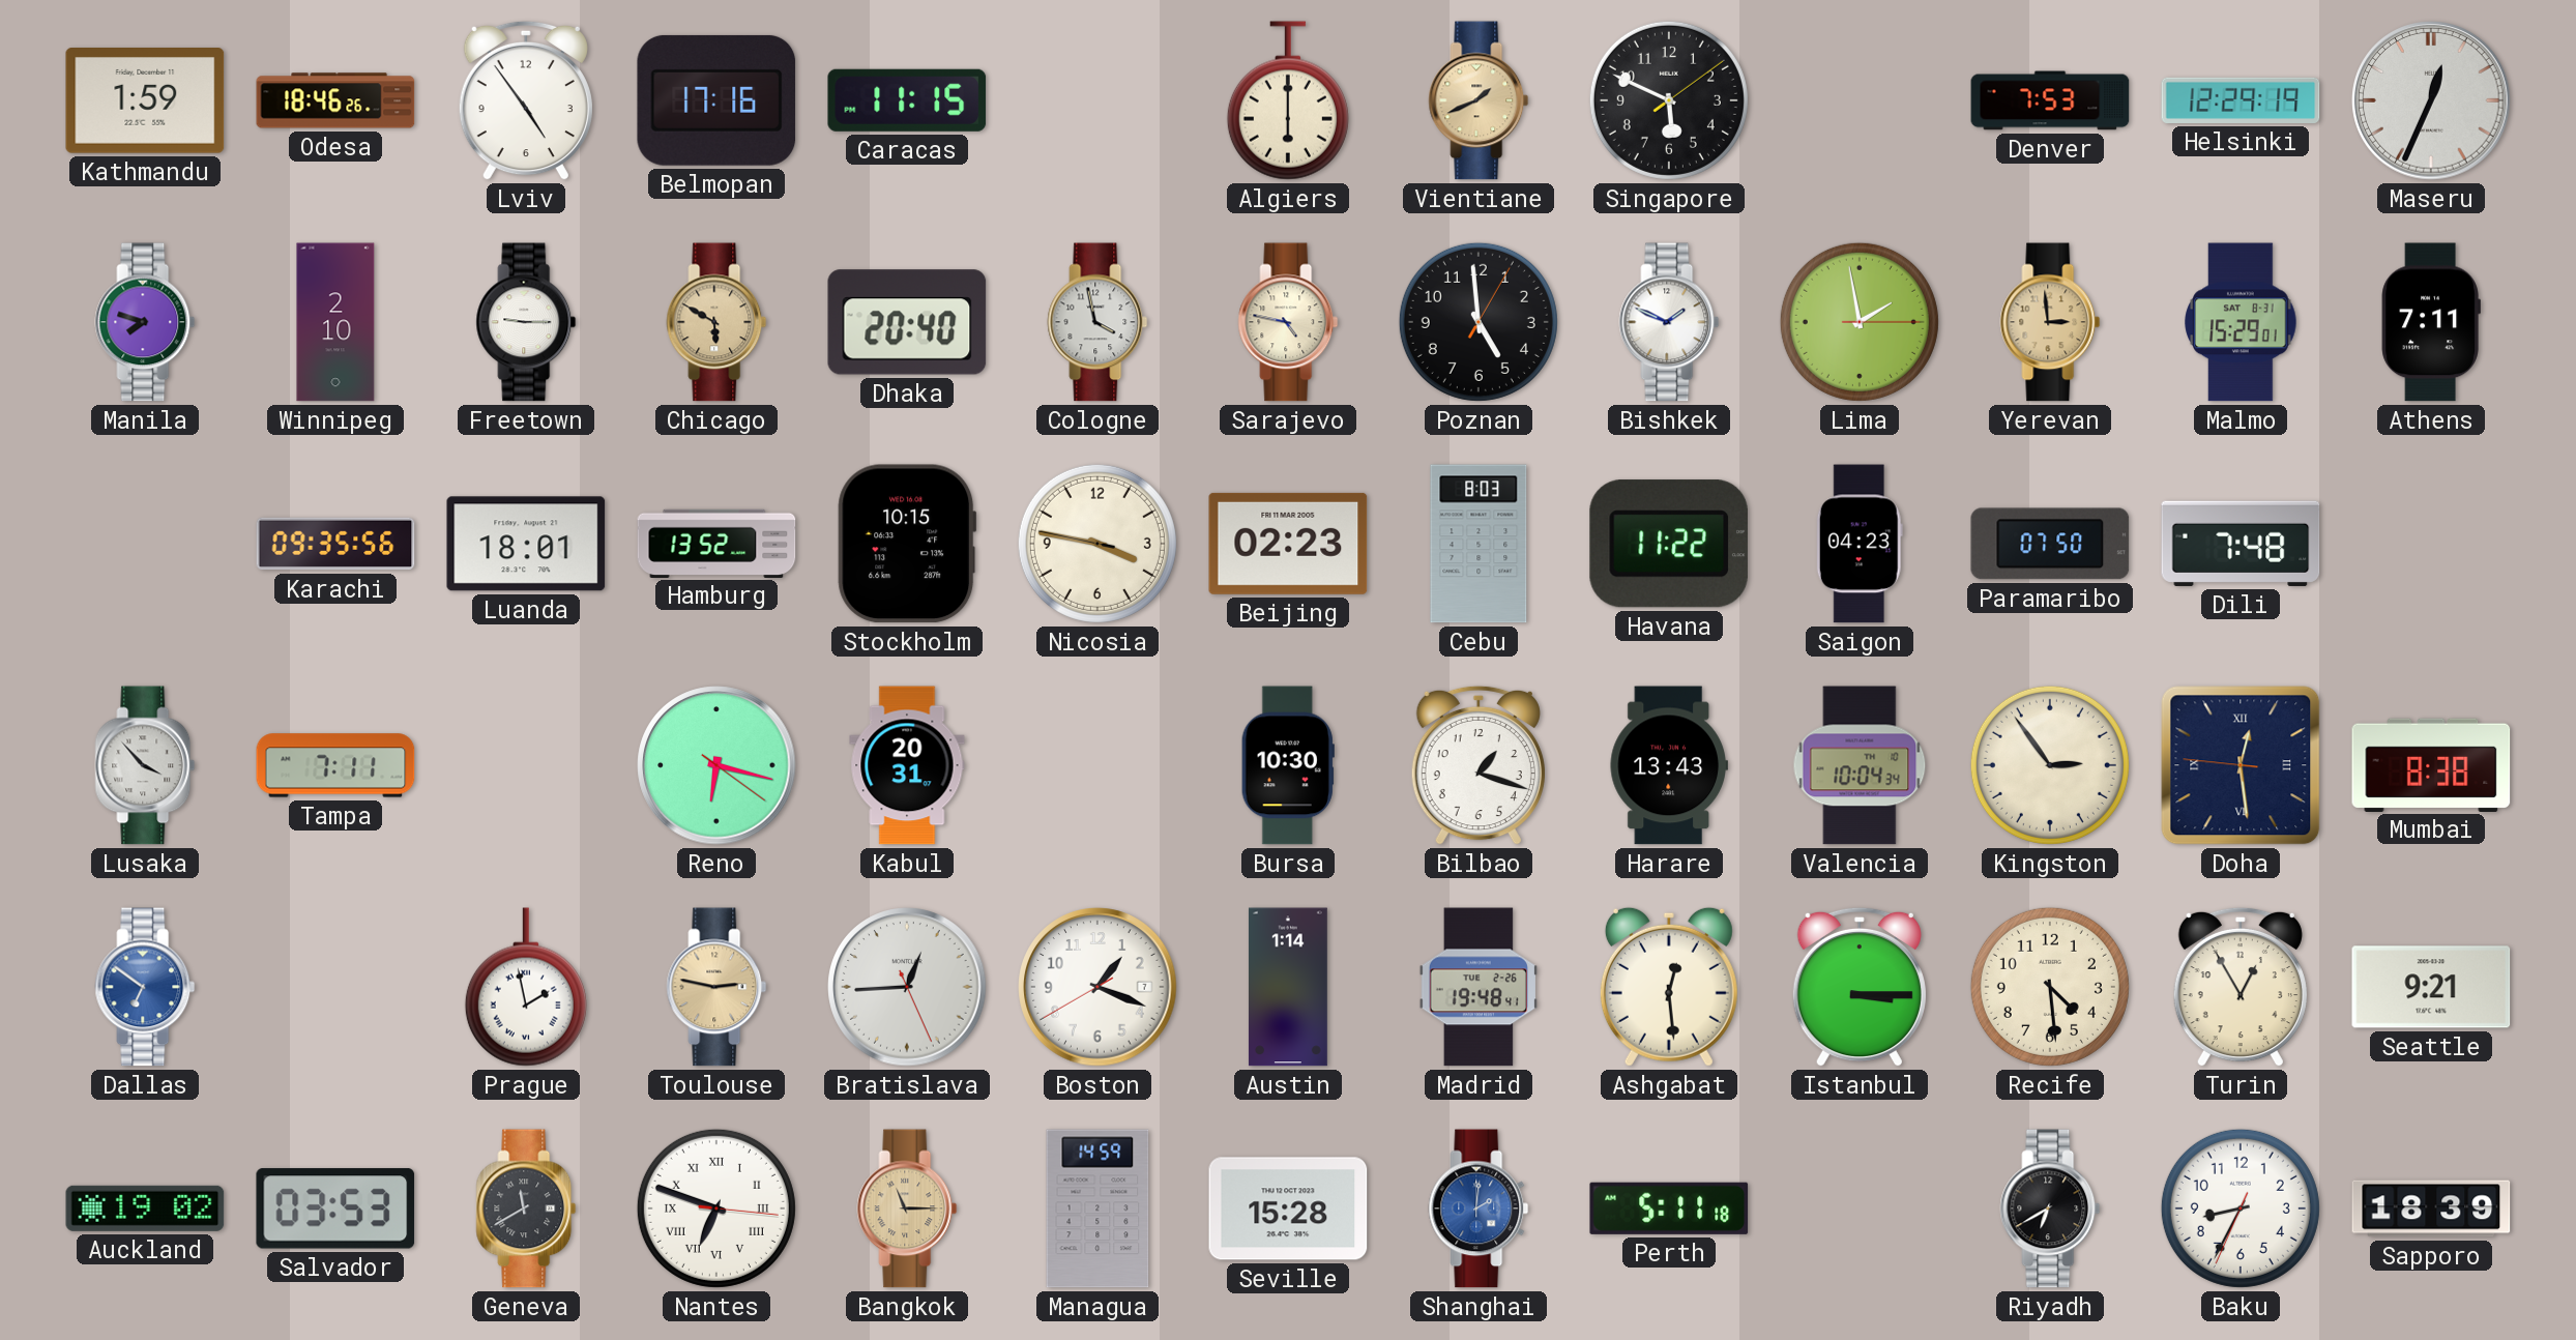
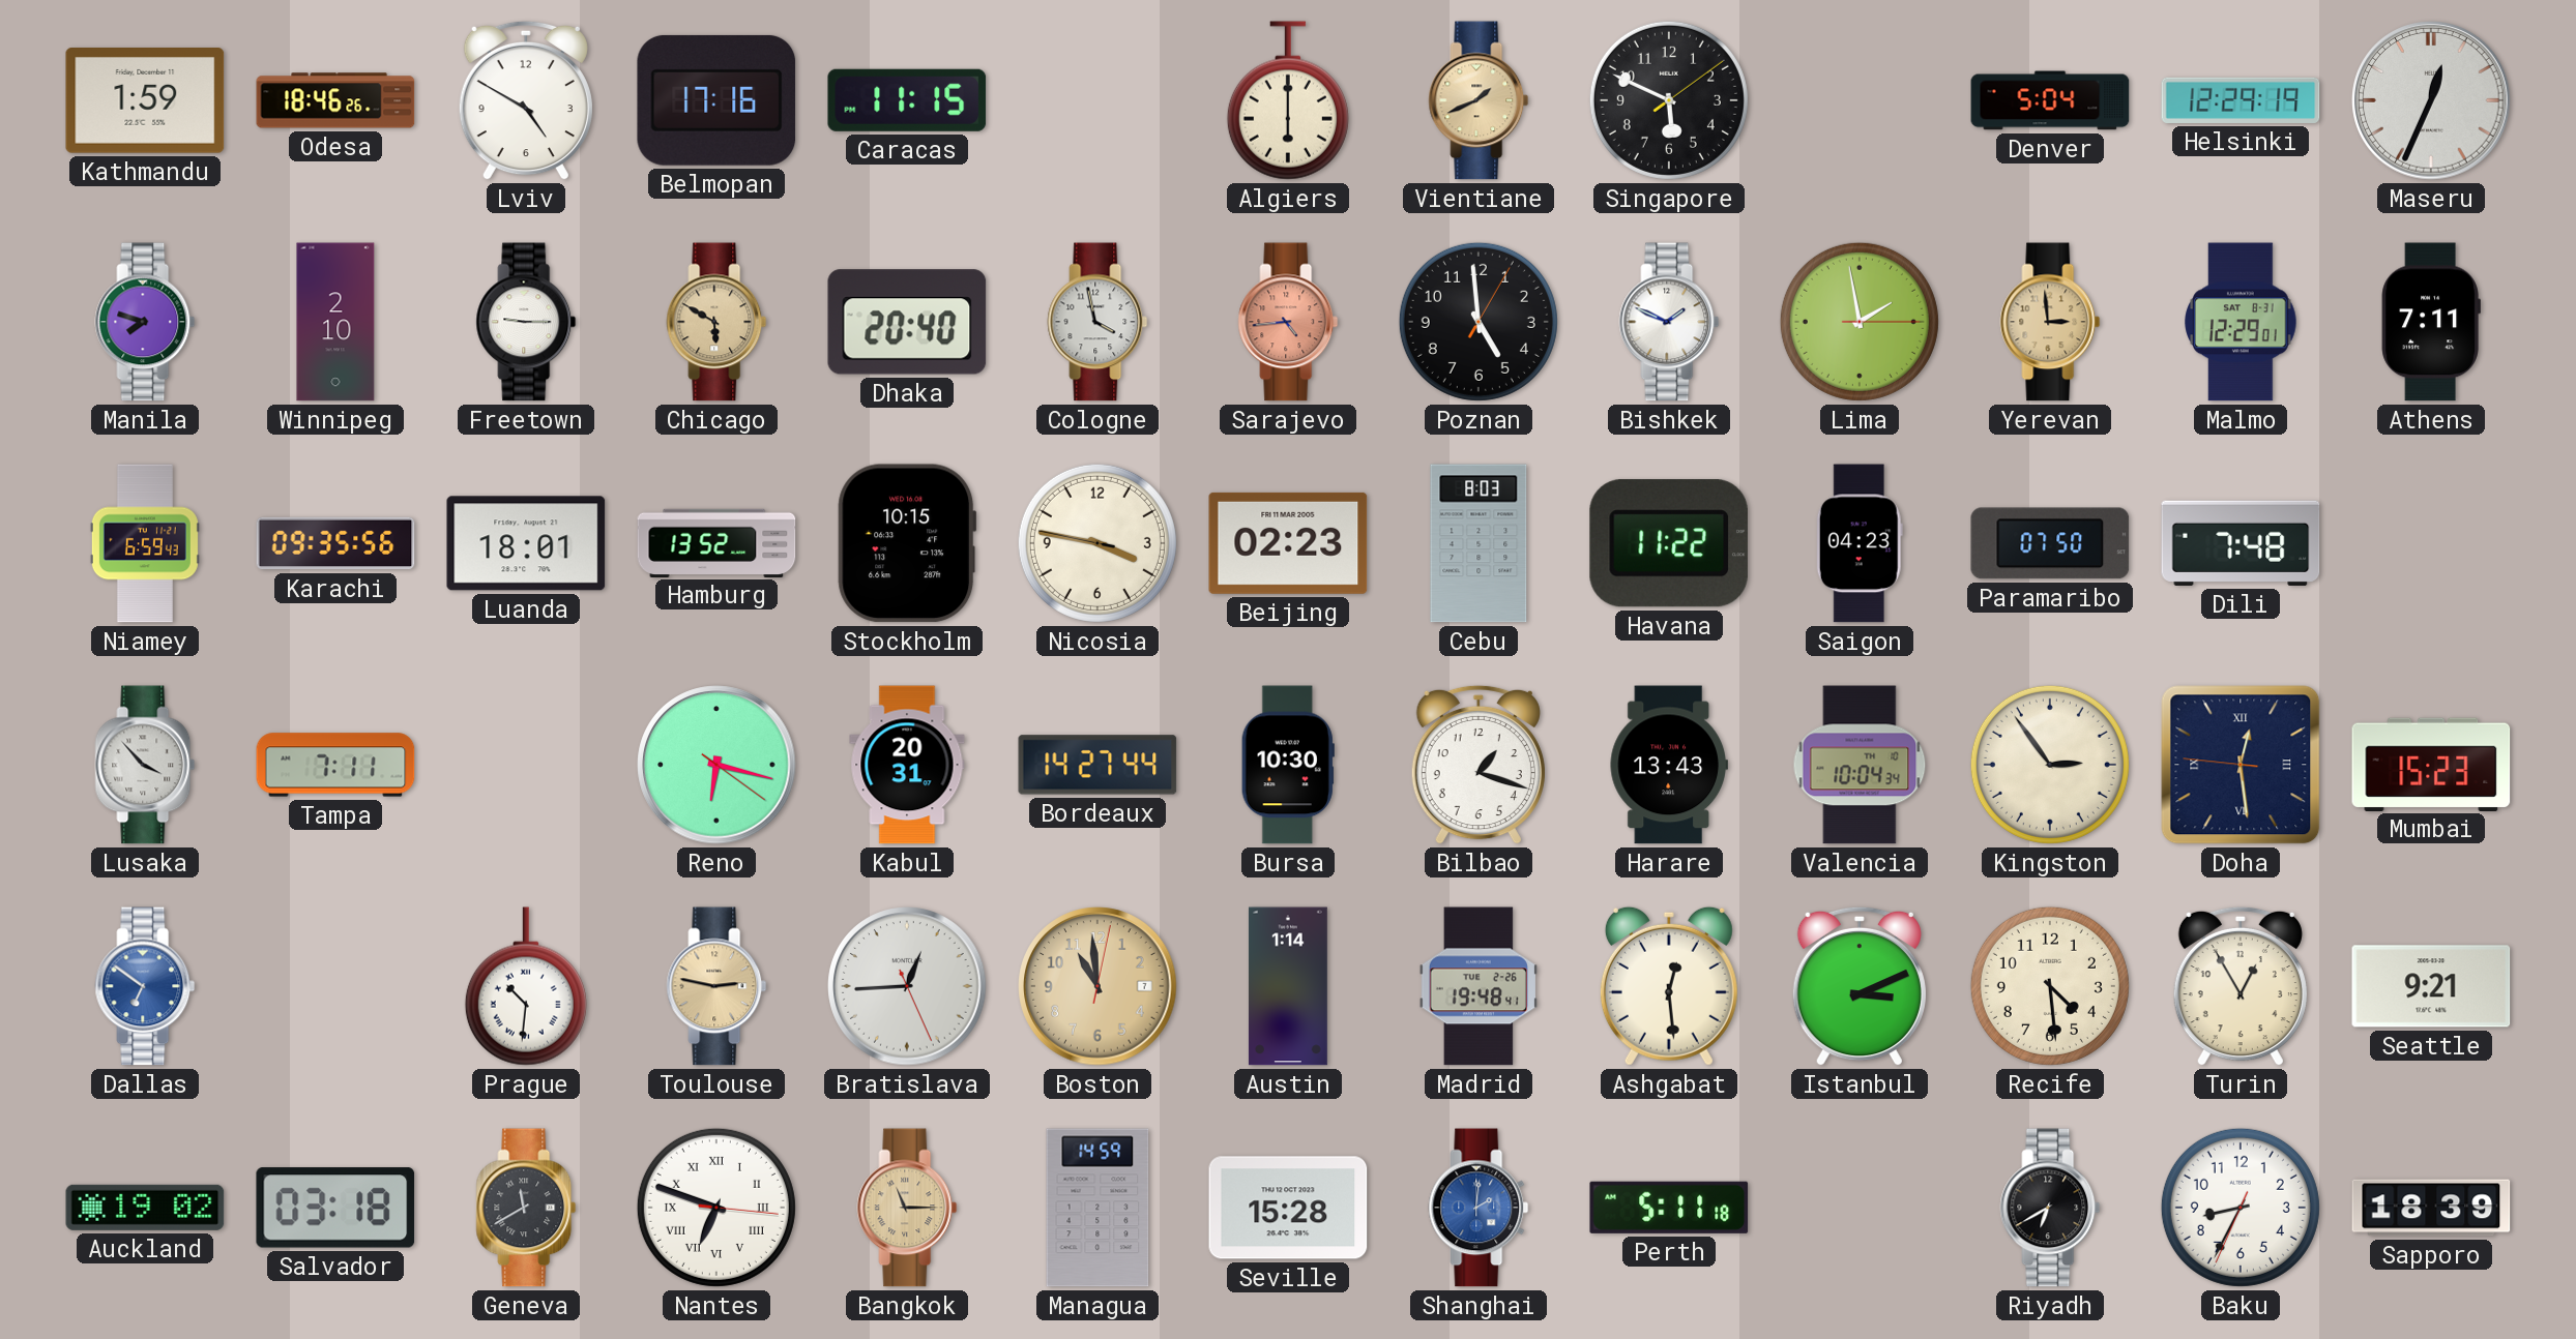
Lviv: 4:54 -> 4:50 (526, 100)
Denver: 7:53 -> 5:04 (2050, 100)
Sarajevo: 4:47 -> 4:44 (1288, 322)
Sarajevo dial: cream -> salmon (1288, 322)
Malmo: 15:29 -> 12:29 (2241, 322)
Niamey: none -> 6:59 (145, 543)
Bordeaux: none -> 14:27 (1097, 765)
Mumbai: 8:38 -> 15:23 (2431, 764)
Prague: 1:58 -> 10:31 (526, 986)
Boston: 1:18 -> 10:59 (1097, 986)
Boston dial: white -> champagne (1097, 986)
Istanbul: 3:15 -> 3:11 (1860, 986)
Salvador: 03:53 -> 03:18 (335, 1208)
